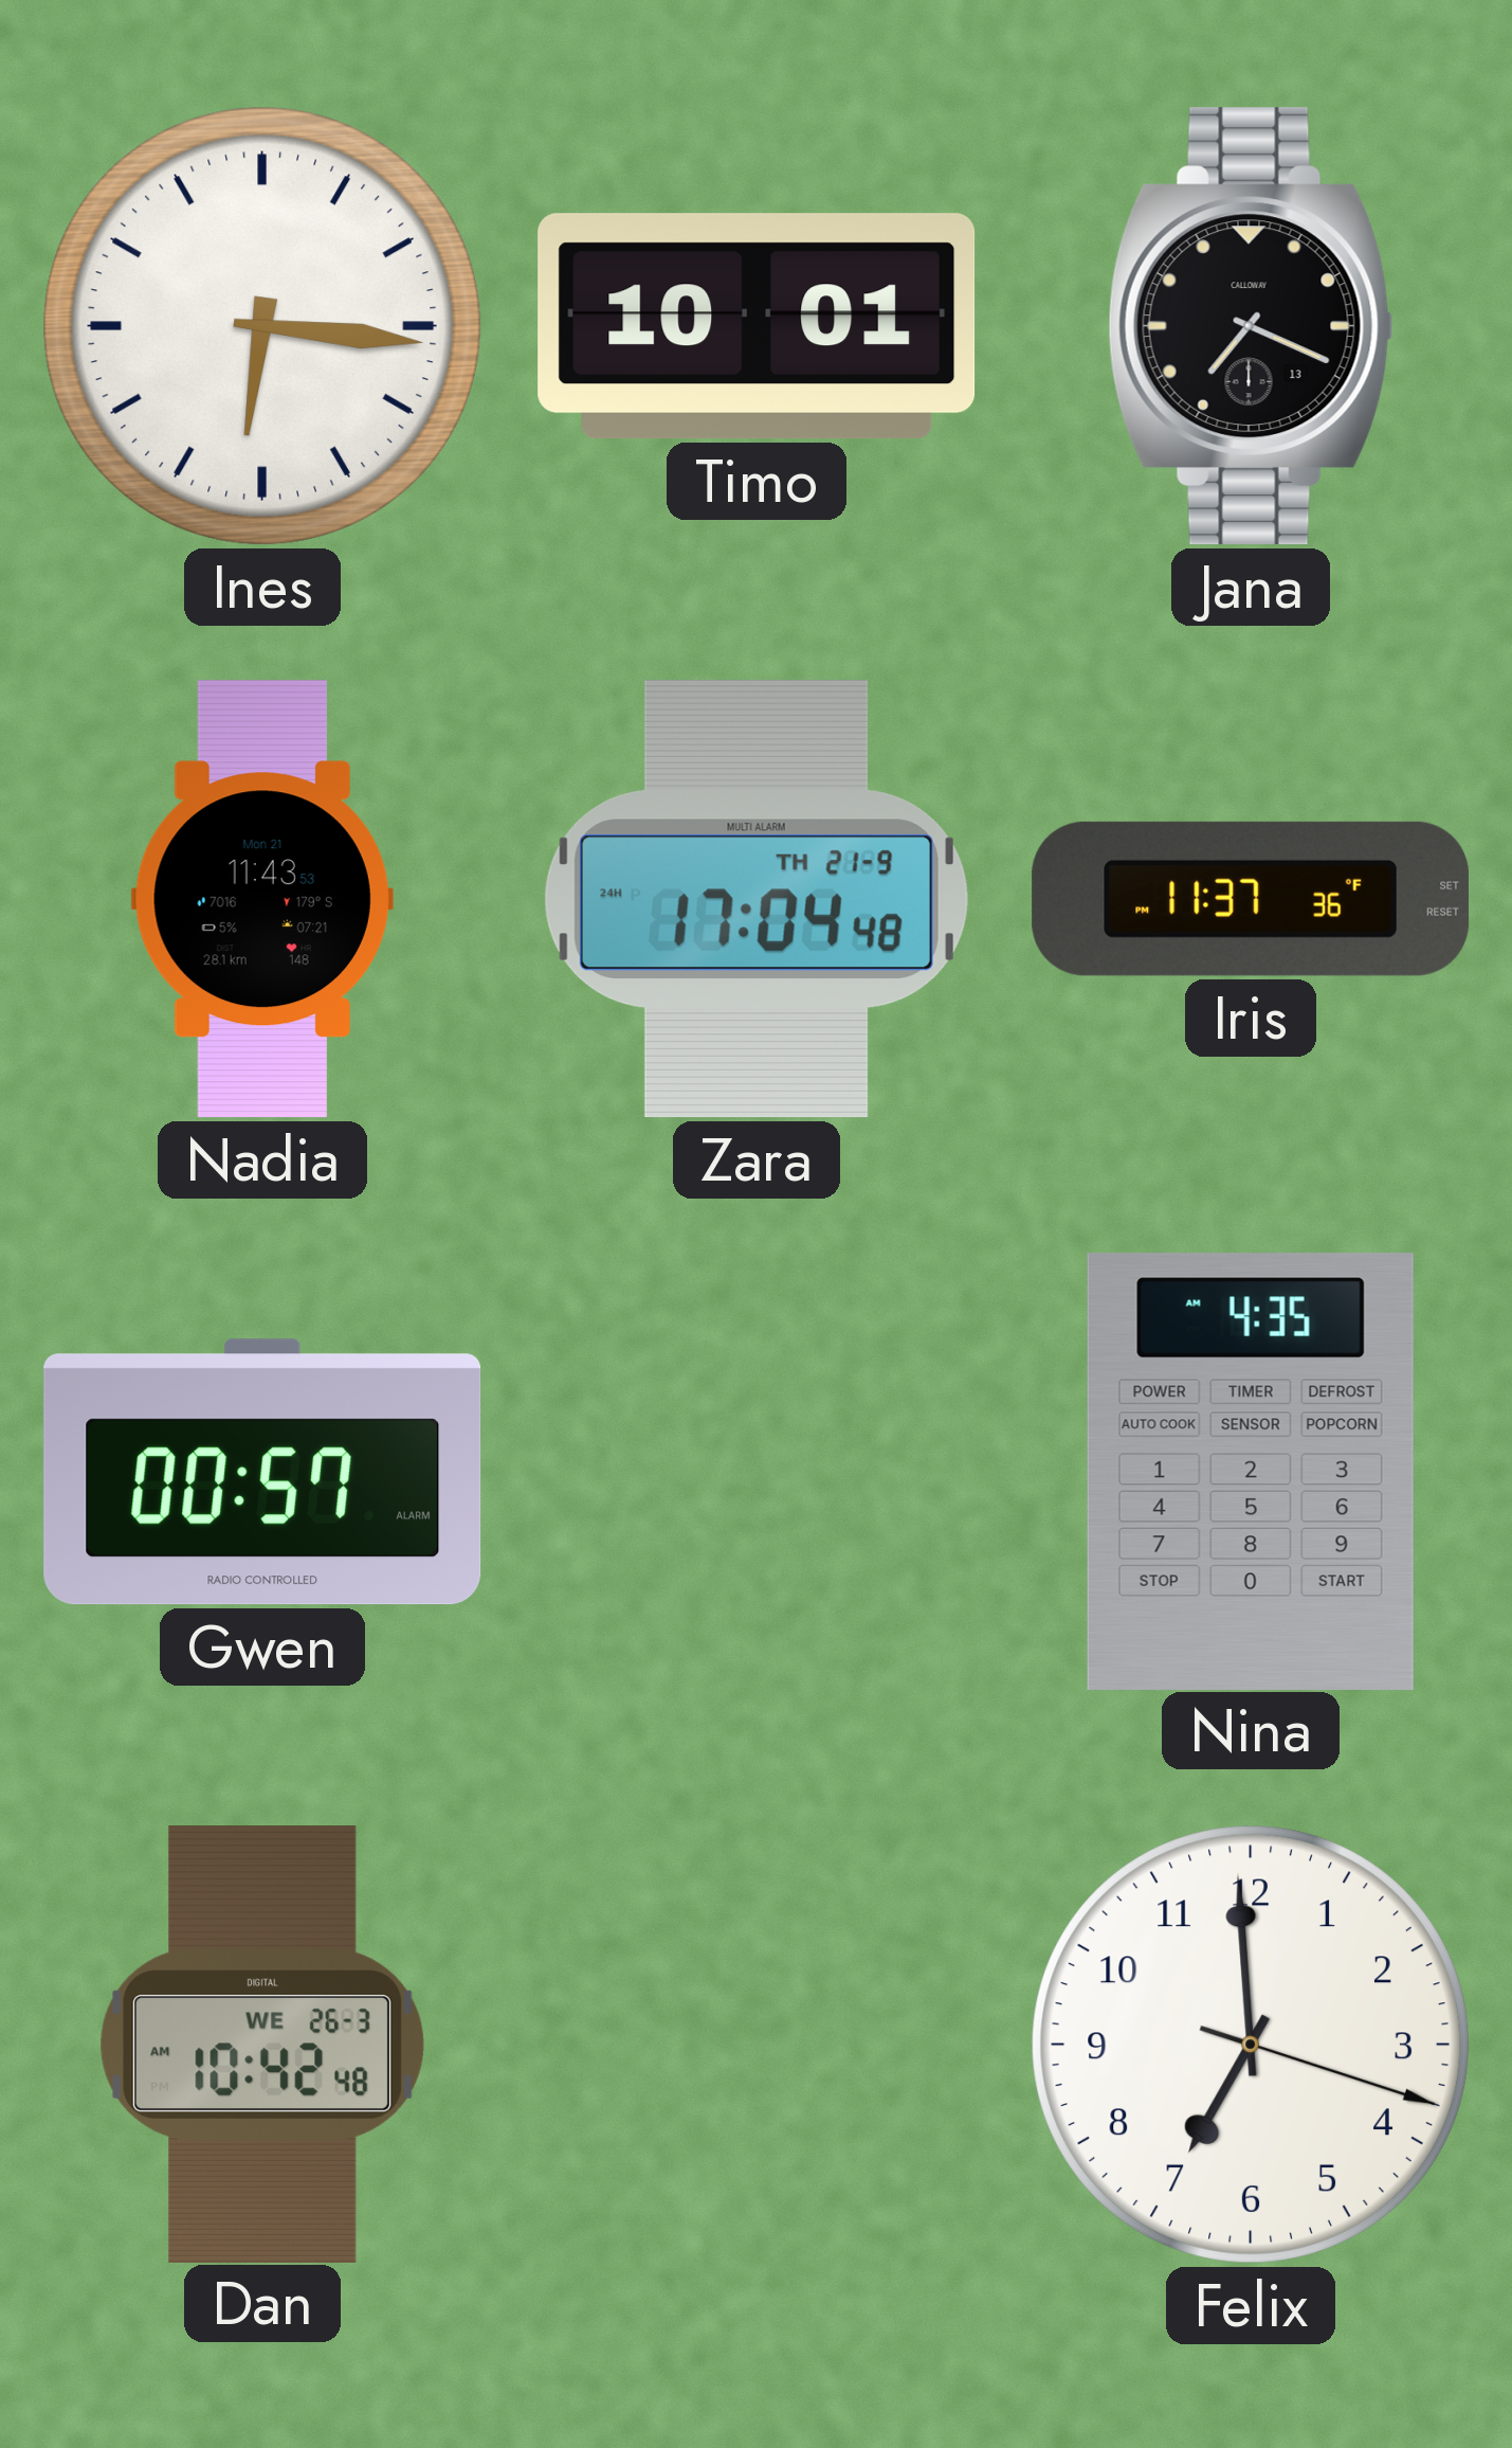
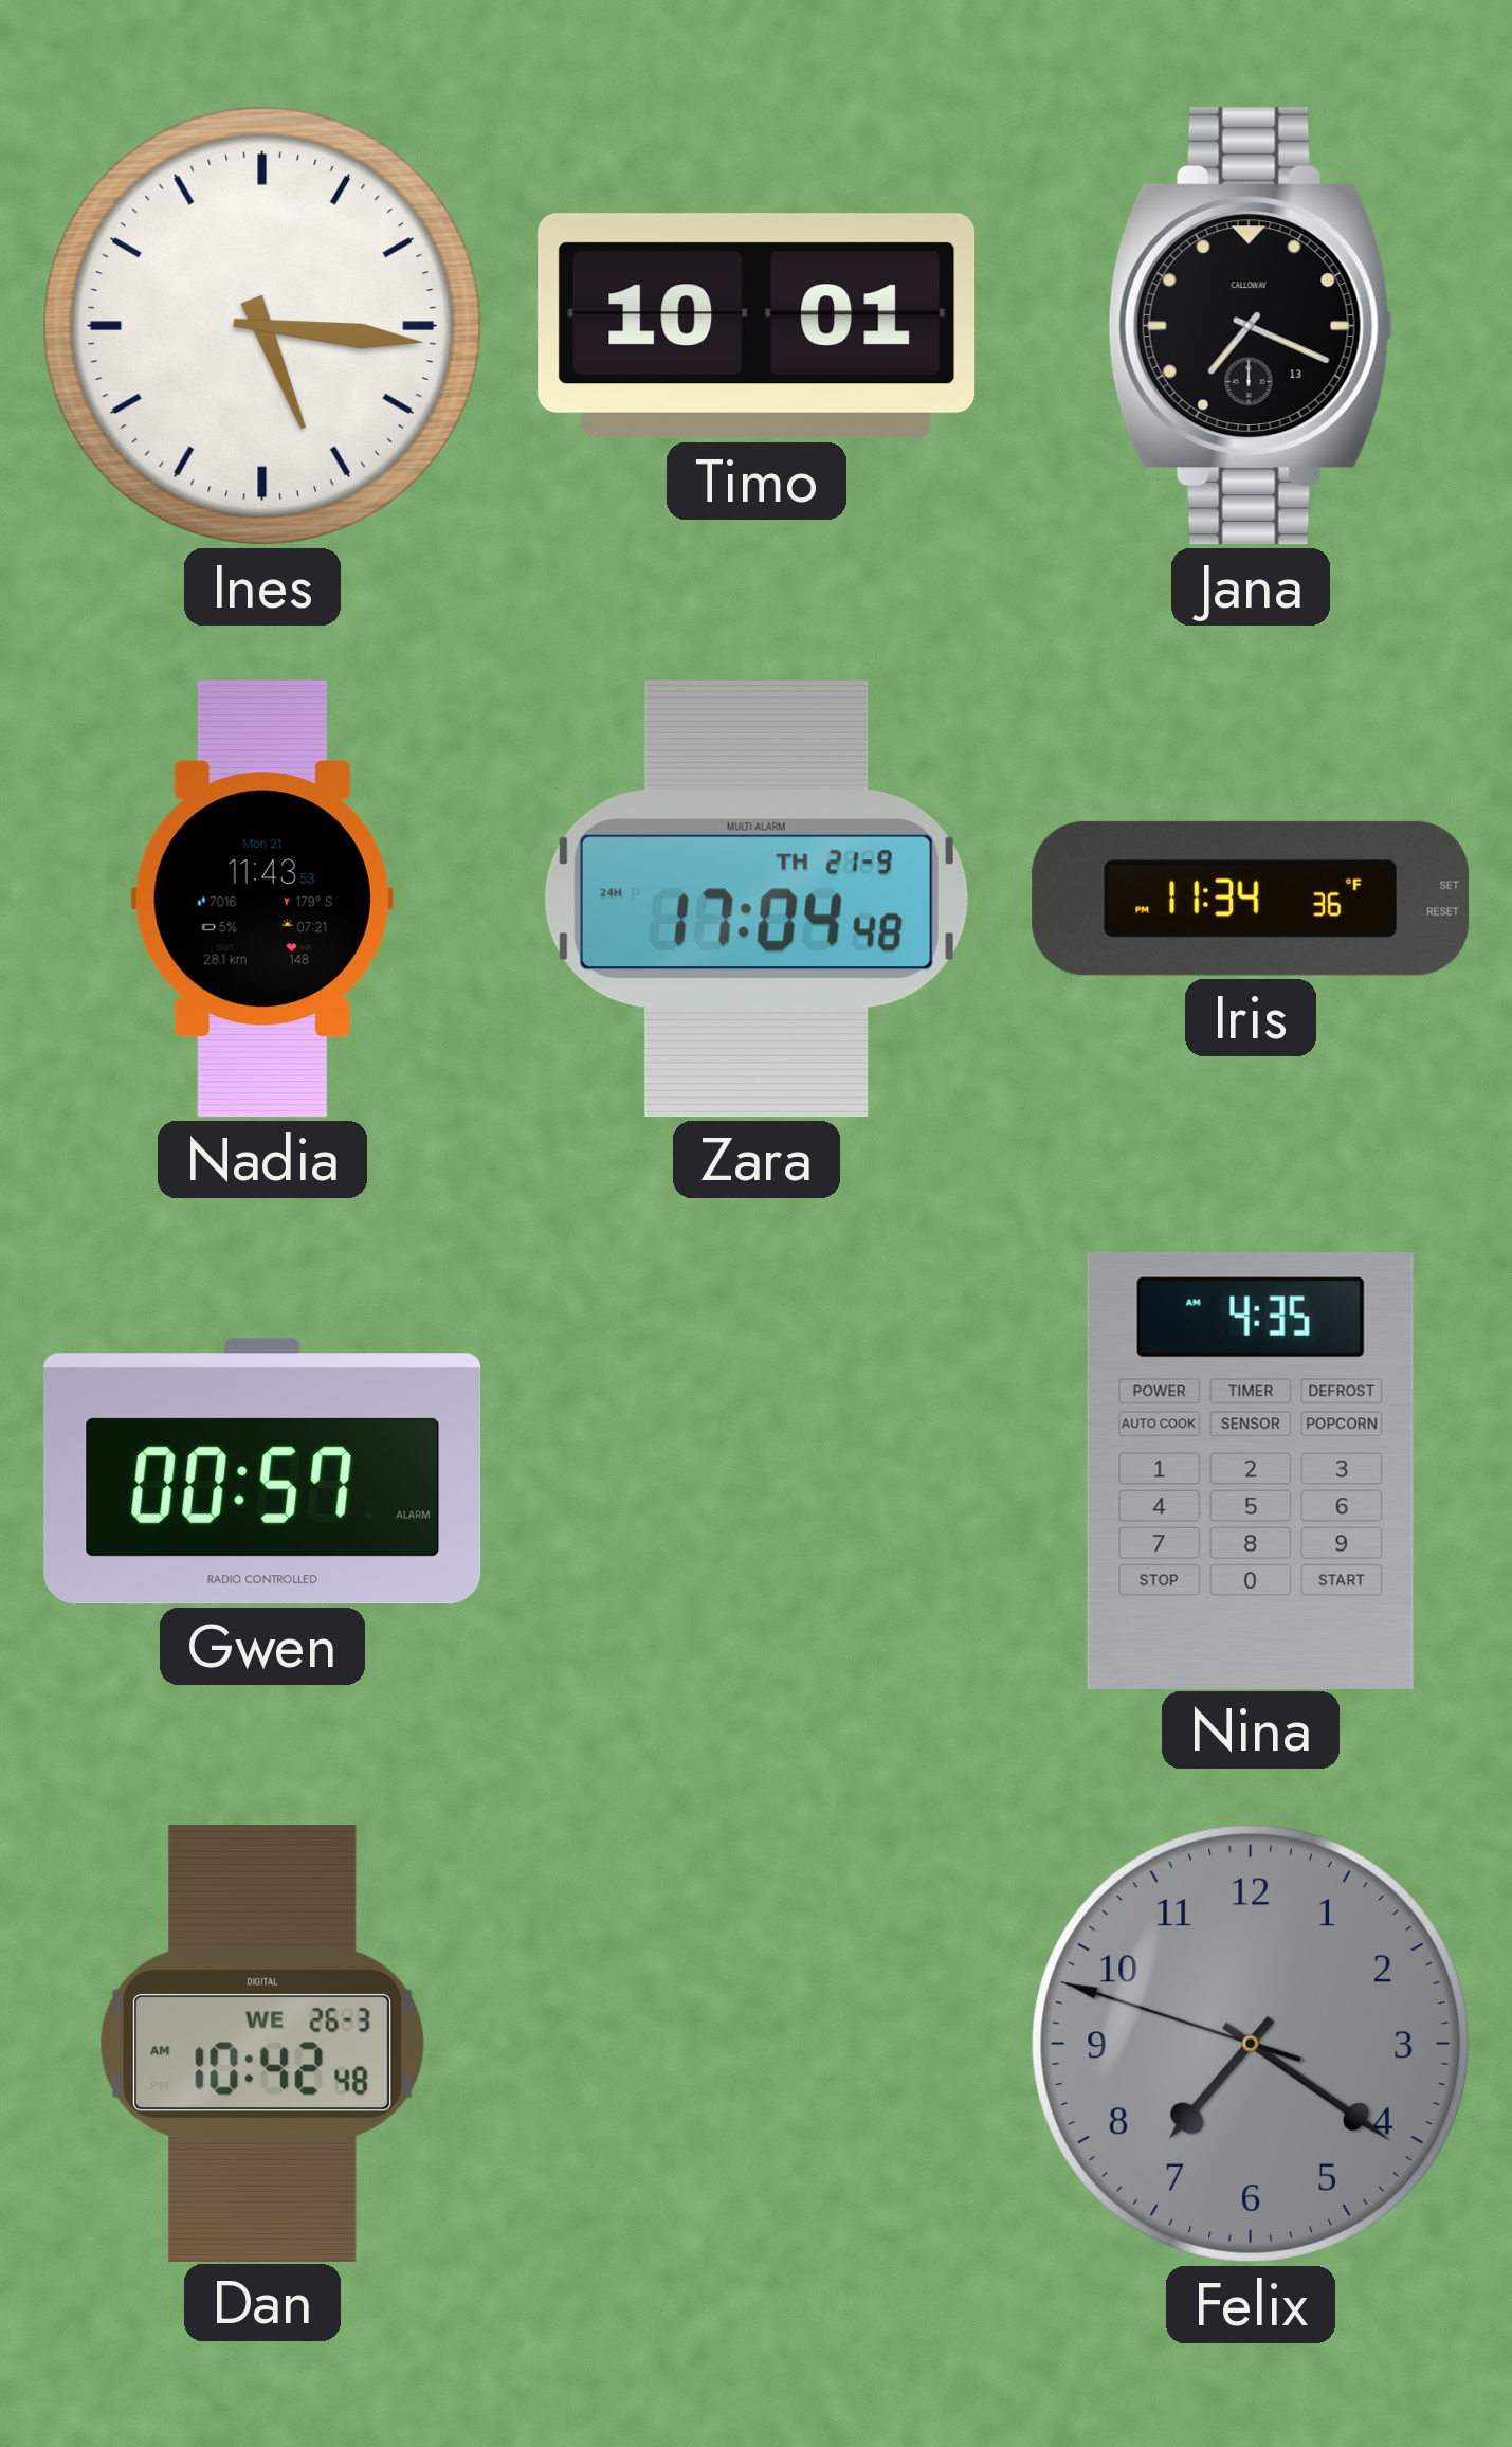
Ines: 6:16 -> 5:16 (262, 326)
Iris: 11:37 -> 11:34 (1251, 899)
Felix: 6:59 -> 7:20 (1251, 2044)
Felix dial: white -> grey (1251, 2044)
